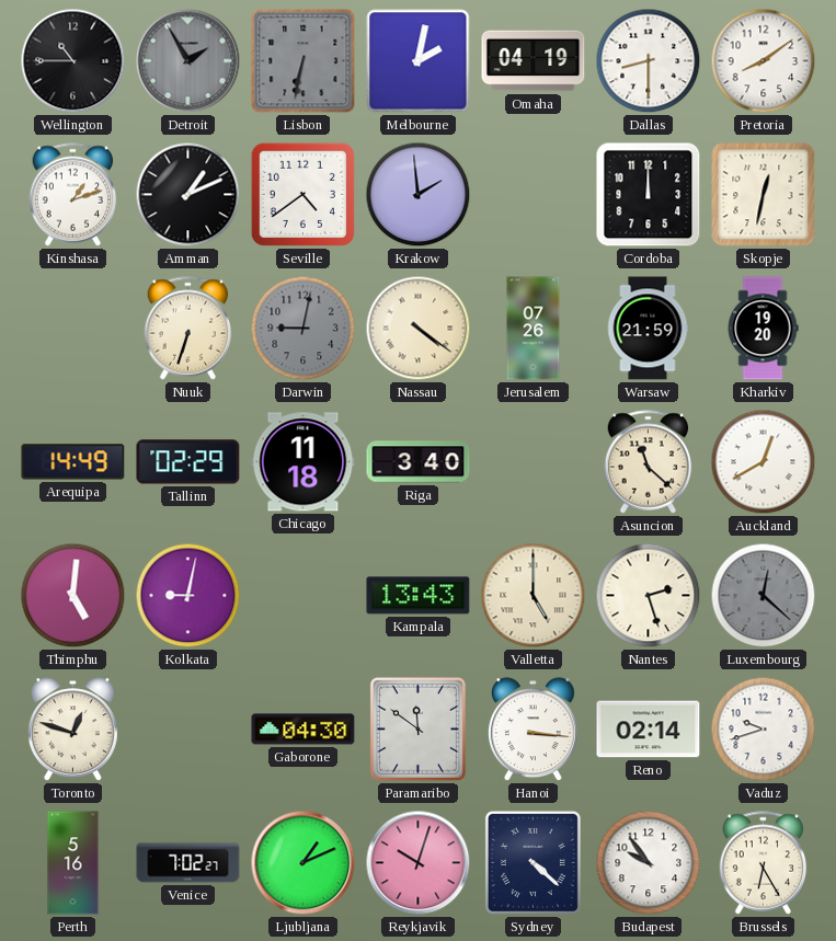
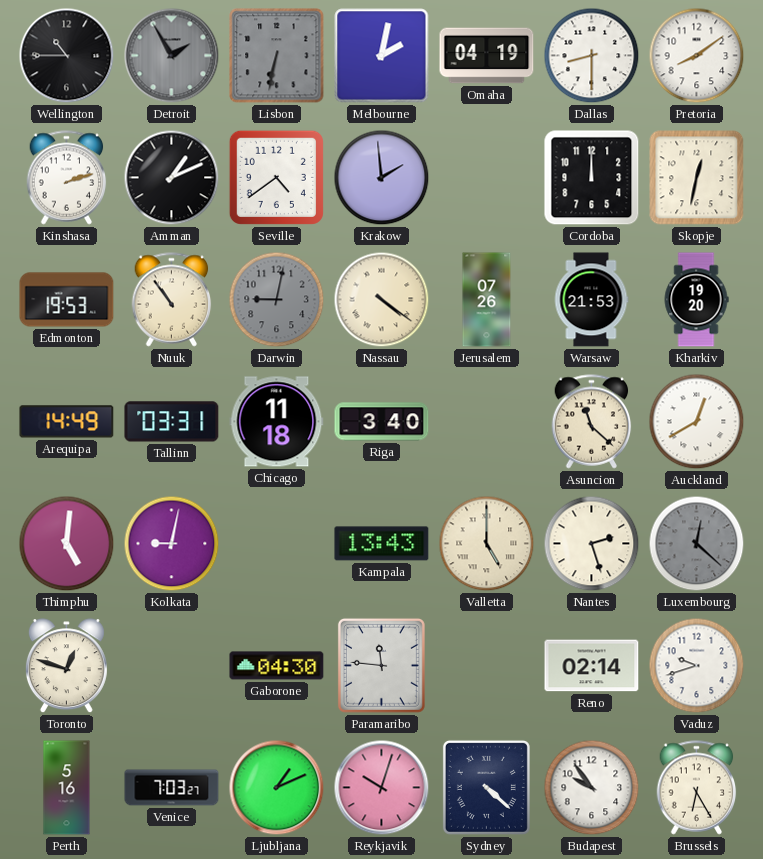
Kinshasa: 1:12 -> 2:12 (67, 178)
Edmonton: none -> 19:53 (67, 300)
Nuuk: 6:33 -> 10:54 (172, 300)
Warsaw: 21:59 -> 21:53 (591, 300)
Tallinn: 02:29 -> 03:31 (172, 422)
Paramaribo: 11:51 -> 11:46 (381, 665)
Hanoi: 3:16 -> none (532, 730)
Venice: 7:02 -> 7:03 (172, 788)
